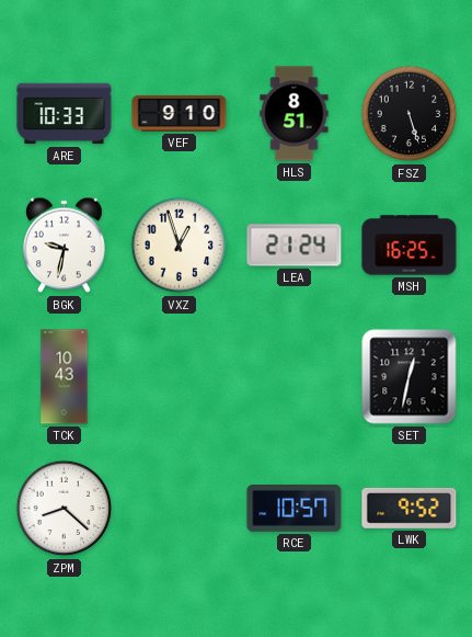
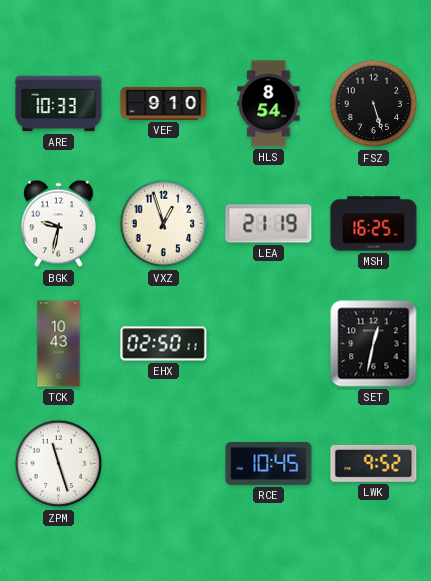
HLS: 8:51 -> 8:54 (269, 104)
LEA: 21:24 -> 21:19 (269, 224)
EHX: none -> 02:50 (164, 344)
ZPM: 8:22 -> 11:27 (59, 464)
RCE: 10:57 -> 10:45 (269, 464)
